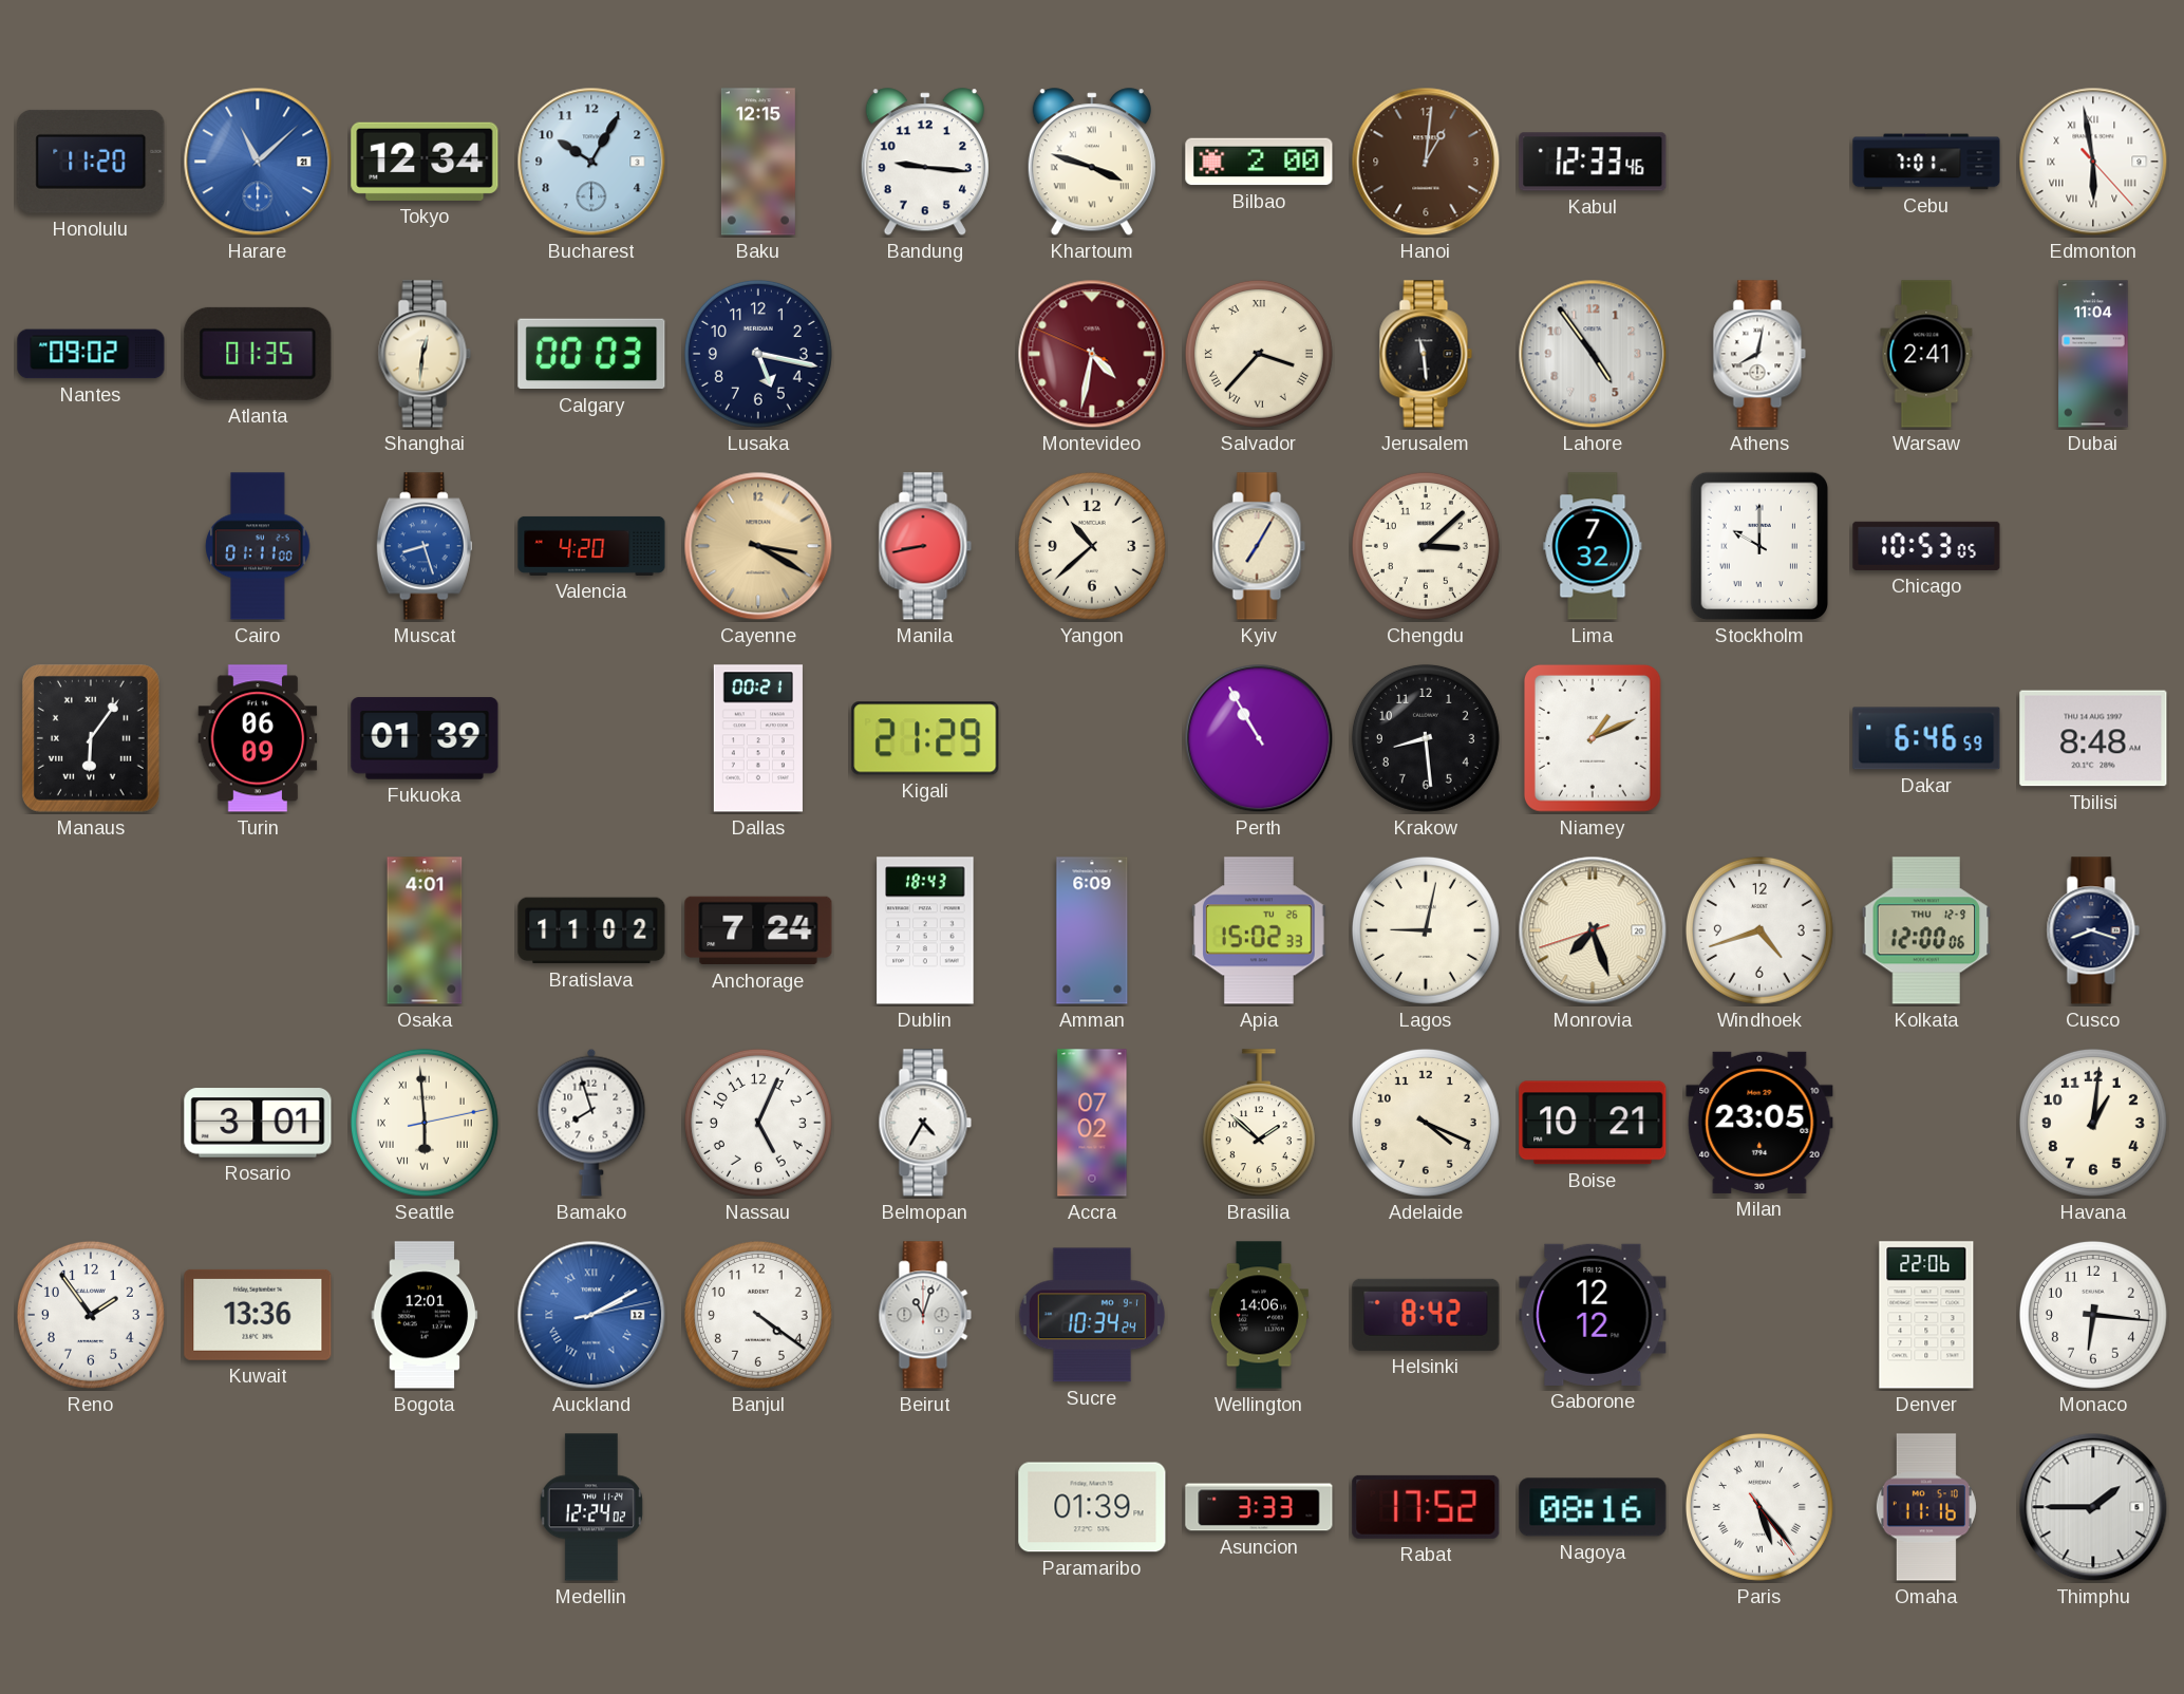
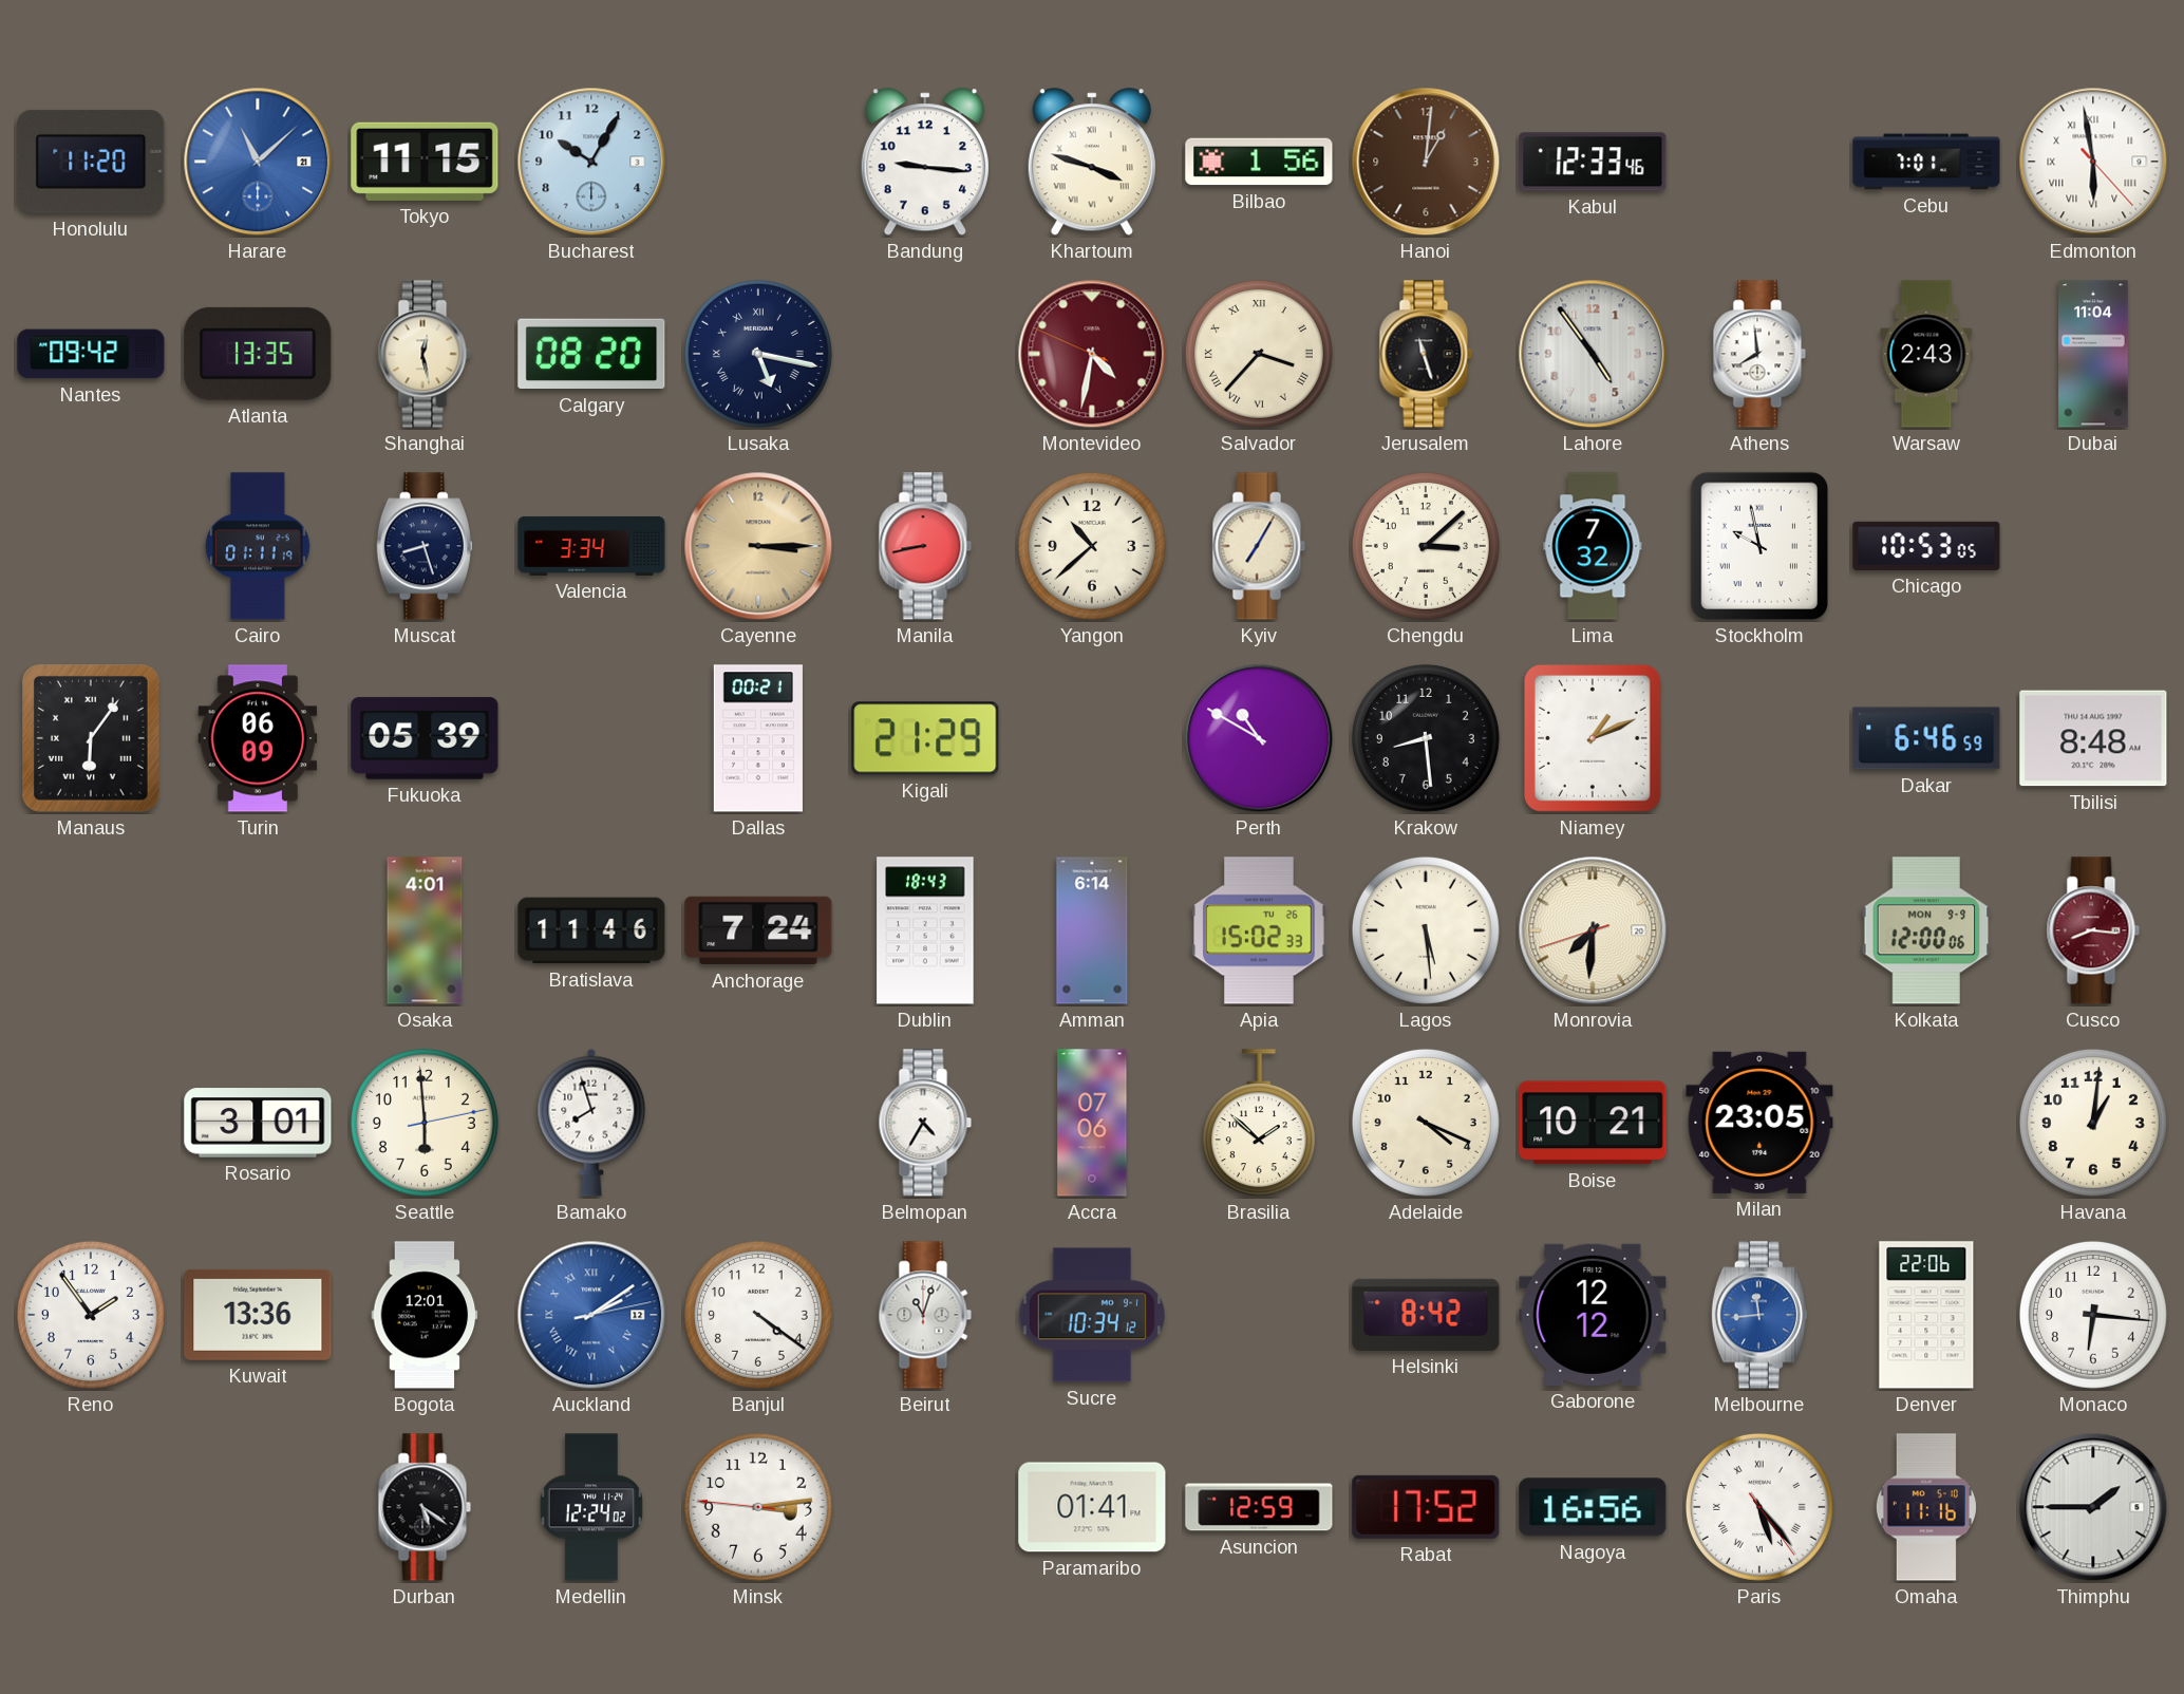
Tokyo: 12:34 -> 11:15 (425, 162)
Baku: 12:15 -> none (758, 162)
Bilbao: 2:00 -> 1:56 (1259, 162)
Nantes: 09:02 -> 09:42 (91, 354)
Atlanta: 01:35 -> 13:35 (258, 354)
Shanghai: 12:31 -> 12:28 (425, 354)
Calgary: 00:03 -> 08:20 (591, 354)
Lusaka numerals: Arabic -> Roman (758, 354)
Jerusalem: 11:29 -> 11:27 (1426, 354)
Athens: 8:02 -> 7:59 (1759, 354)
Warsaw: 2:41 -> 2:43 (1926, 354)
Cairo: 01:11:00 -> 01:11:19 (258, 546)
Muscat dial: blue -> navy (425, 546)
Valencia: 4:20 -> 3:34 (591, 546)
Cayenne: 3:20 -> 3:15 (758, 546)
Stockholm: 10:00 -> 9:58 (1759, 546)
Fukuoka: 01:39 -> 05:39 (425, 738)
Perth: 10:55 -> 10:50 (1259, 738)
Bratislava: 11:02 -> 11:46 (591, 930)
Amman: 6:09 -> 6:14 (1092, 930)
Lagos: 9:02 -> 5:29 (1426, 930)
Monrovia: 7:26 -> 7:30 (1593, 930)
Windhoek: 4:42 -> none (1759, 930)
Kolkata date: THU 12-9 -> MON 9-9 (1926, 930)
Cusco: 8:18 -> 8:16 (2093, 930)
Cusco dial: navy -> burgundy (2093, 930)
Seattle numerals: Roman -> Arabic (425, 1123)
Nassau: 5:04 -> none (758, 1123)
Accra: 07:02 -> 07:06 (1092, 1123)
Auckland: 2:10 -> 2:09 (591, 1315)
Sucre: 10:34:24 -> 10:34:12 (1092, 1315)
Wellington: 14:06 -> none (1259, 1315)
Melbourne: none -> 11:44 (1759, 1315)
Durban: none -> 5:21 (425, 1507)
Minsk: none -> 3:13 (758, 1507)
Paramaribo: 01:39 -> 01:41 (1092, 1507)
Asuncion: 3:33 -> 12:59 (1259, 1507)
Nagoya: 08:16 -> 16:56 (1593, 1507)
